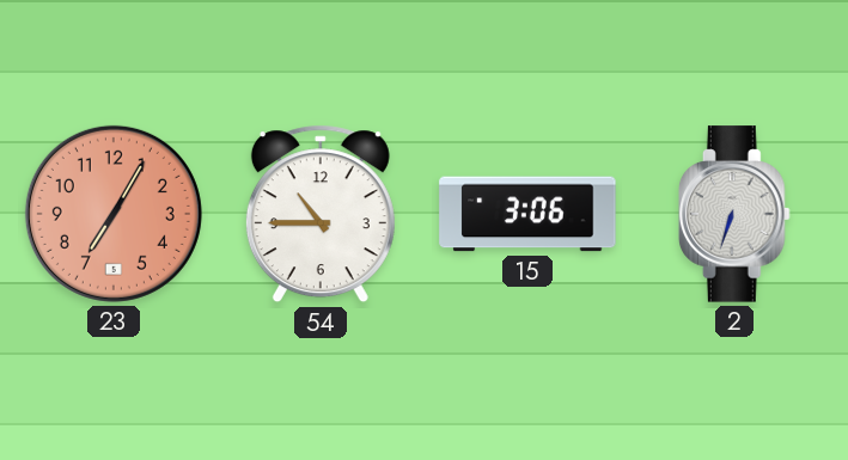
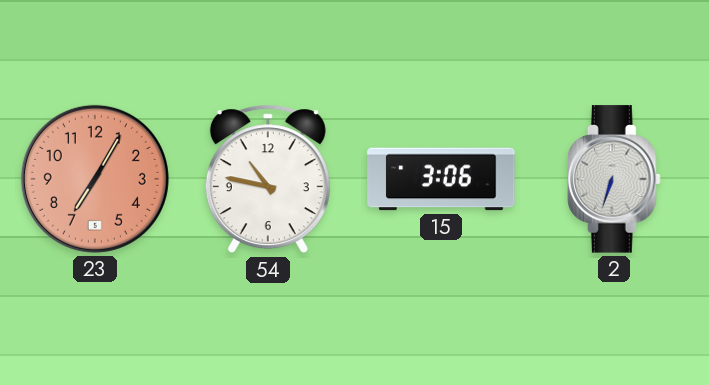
54: 10:45 -> 10:47 (268, 179)
